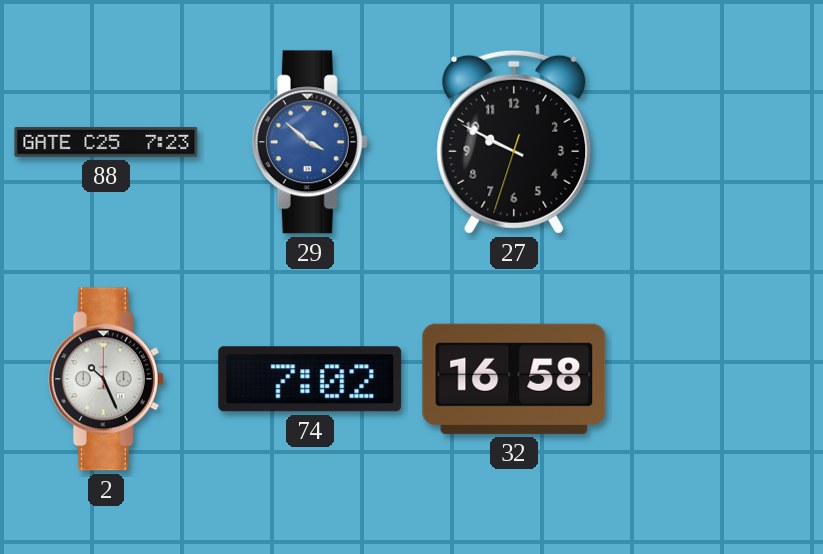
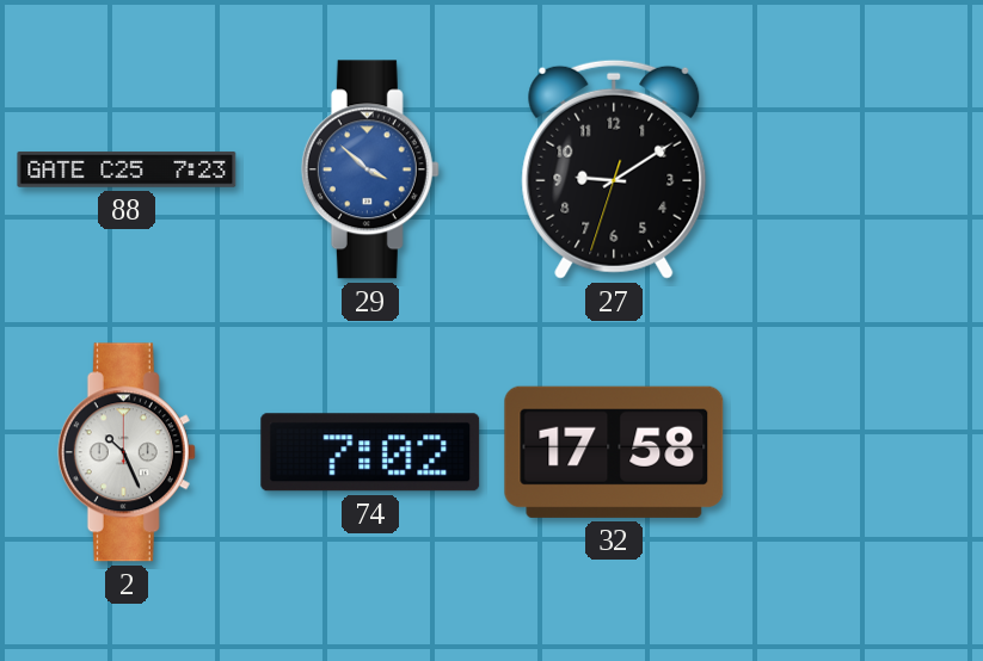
27: 9:49 -> 9:09 (614, 169)
32: 16:58 -> 17:58 (614, 452)
